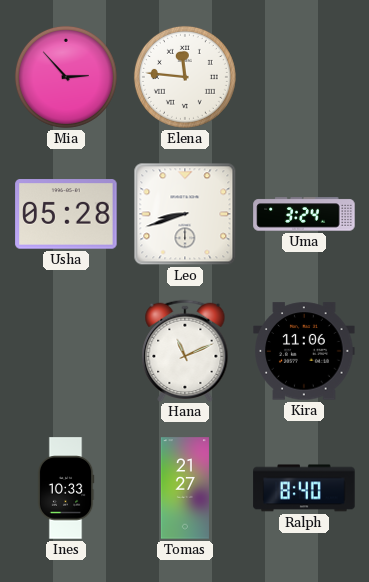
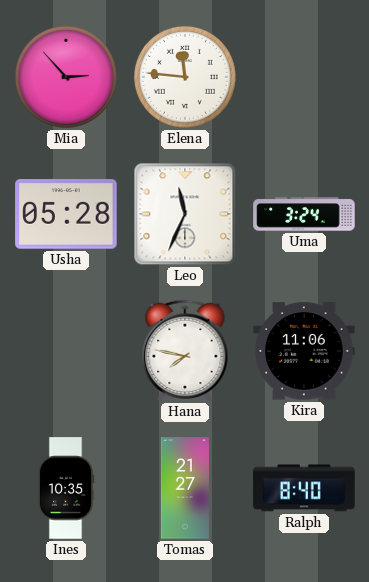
Leo: 8:42 -> 11:34 (185, 214)
Hana: 11:11 -> 7:47 (185, 350)
Ines: 10:33 -> 10:35 (66, 488)
